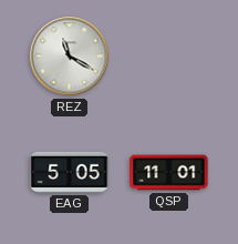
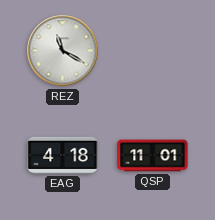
EAG: 5:05 -> 4:18 (63, 155)
